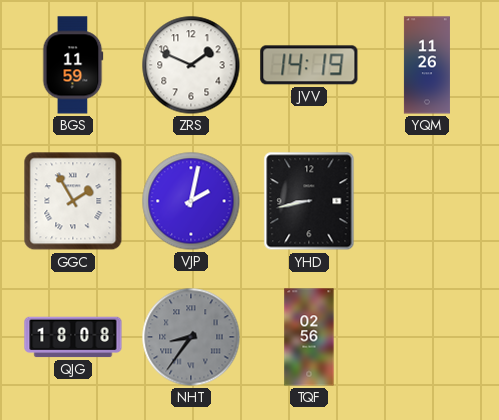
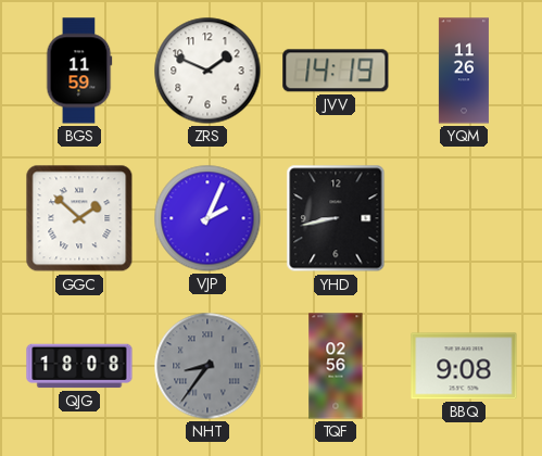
GGC: 1:55 -> 1:52 (79, 218)
VJP: 2:02 -> 2:04 (207, 218)
BBQ: none -> 9:08 (464, 366)
